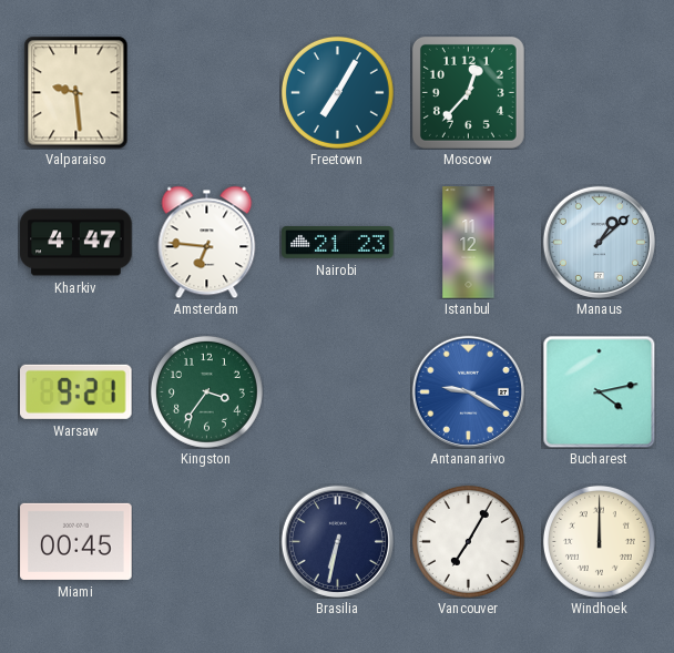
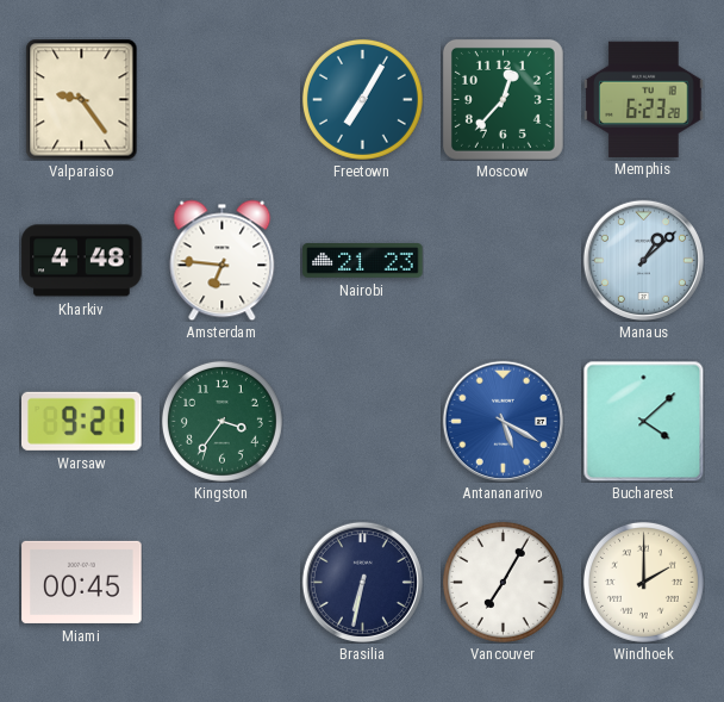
Valparaiso: 9:29 -> 9:24 (82, 99)
Memphis: none -> 6:23 (644, 99)
Kharkiv: 4:47 -> 4:48 (82, 261)
Istanbul: 11:12 -> none (469, 243)
Antananarivo: 9:20 -> 5:20 (503, 421)
Bucharest: 4:13 -> 4:08 (643, 421)
Windhoek: 12:00 -> 2:00 (643, 582)
